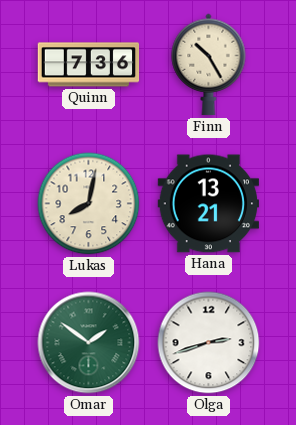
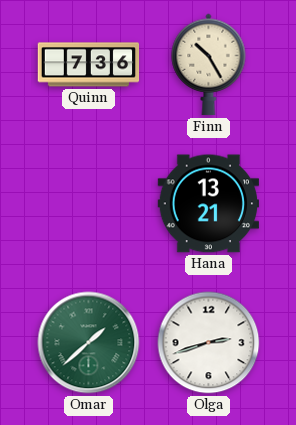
Lukas: 8:02 -> none (89, 204)
Omar: 1:51 -> 1:38 (89, 343)
